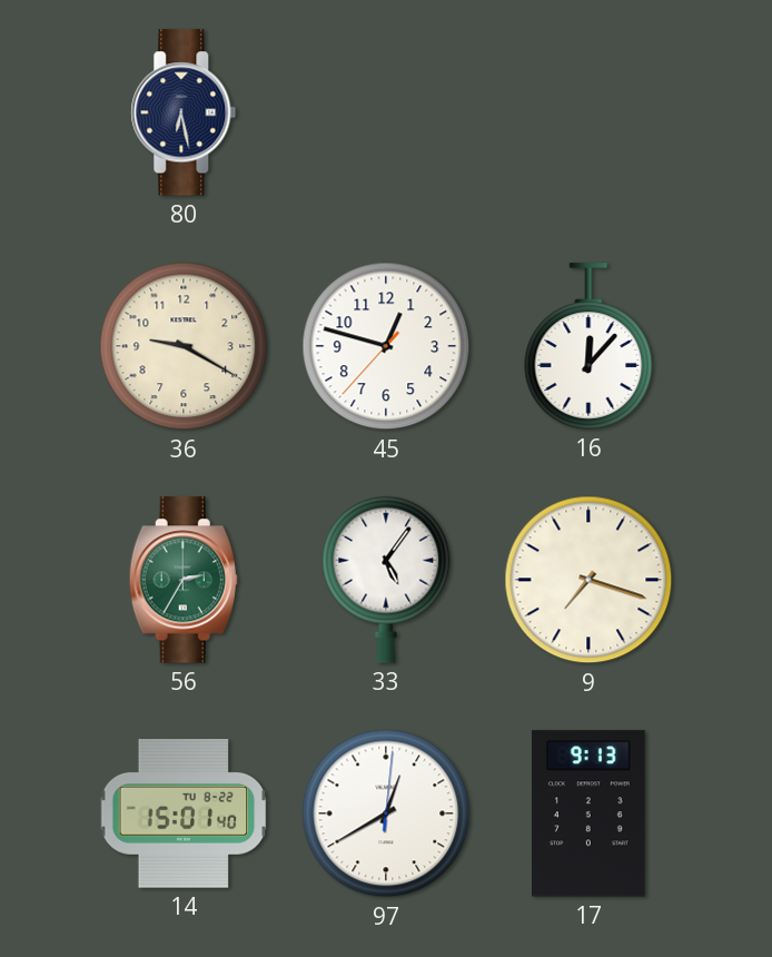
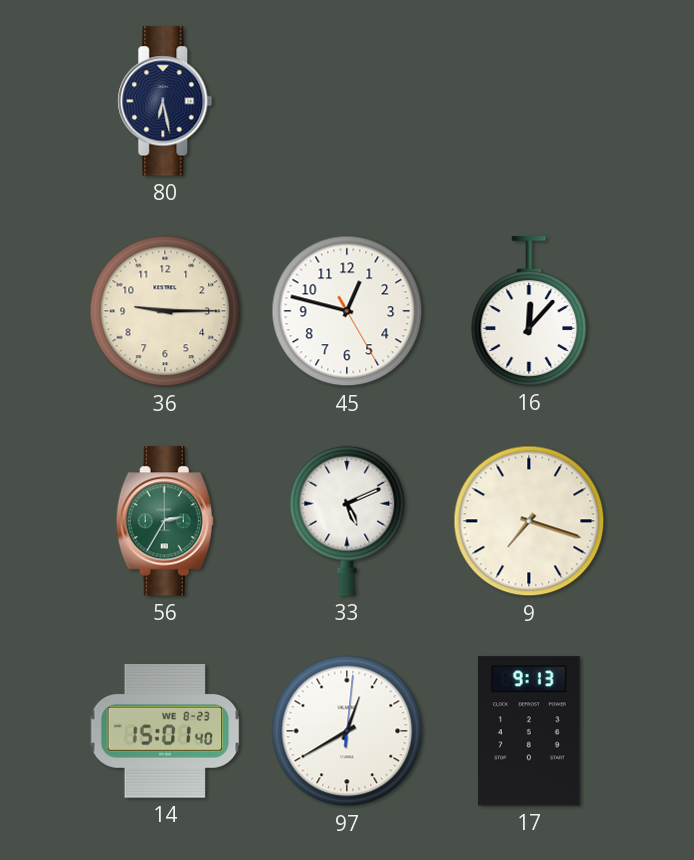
36: 9:20 -> 9:15 (165, 311)
45: 12:47:37 -> 12:47:25 (347, 311)
33: 5:06 -> 5:11 (347, 521)
14 date: TU 8-22 -> WE 8-23 (165, 731)
